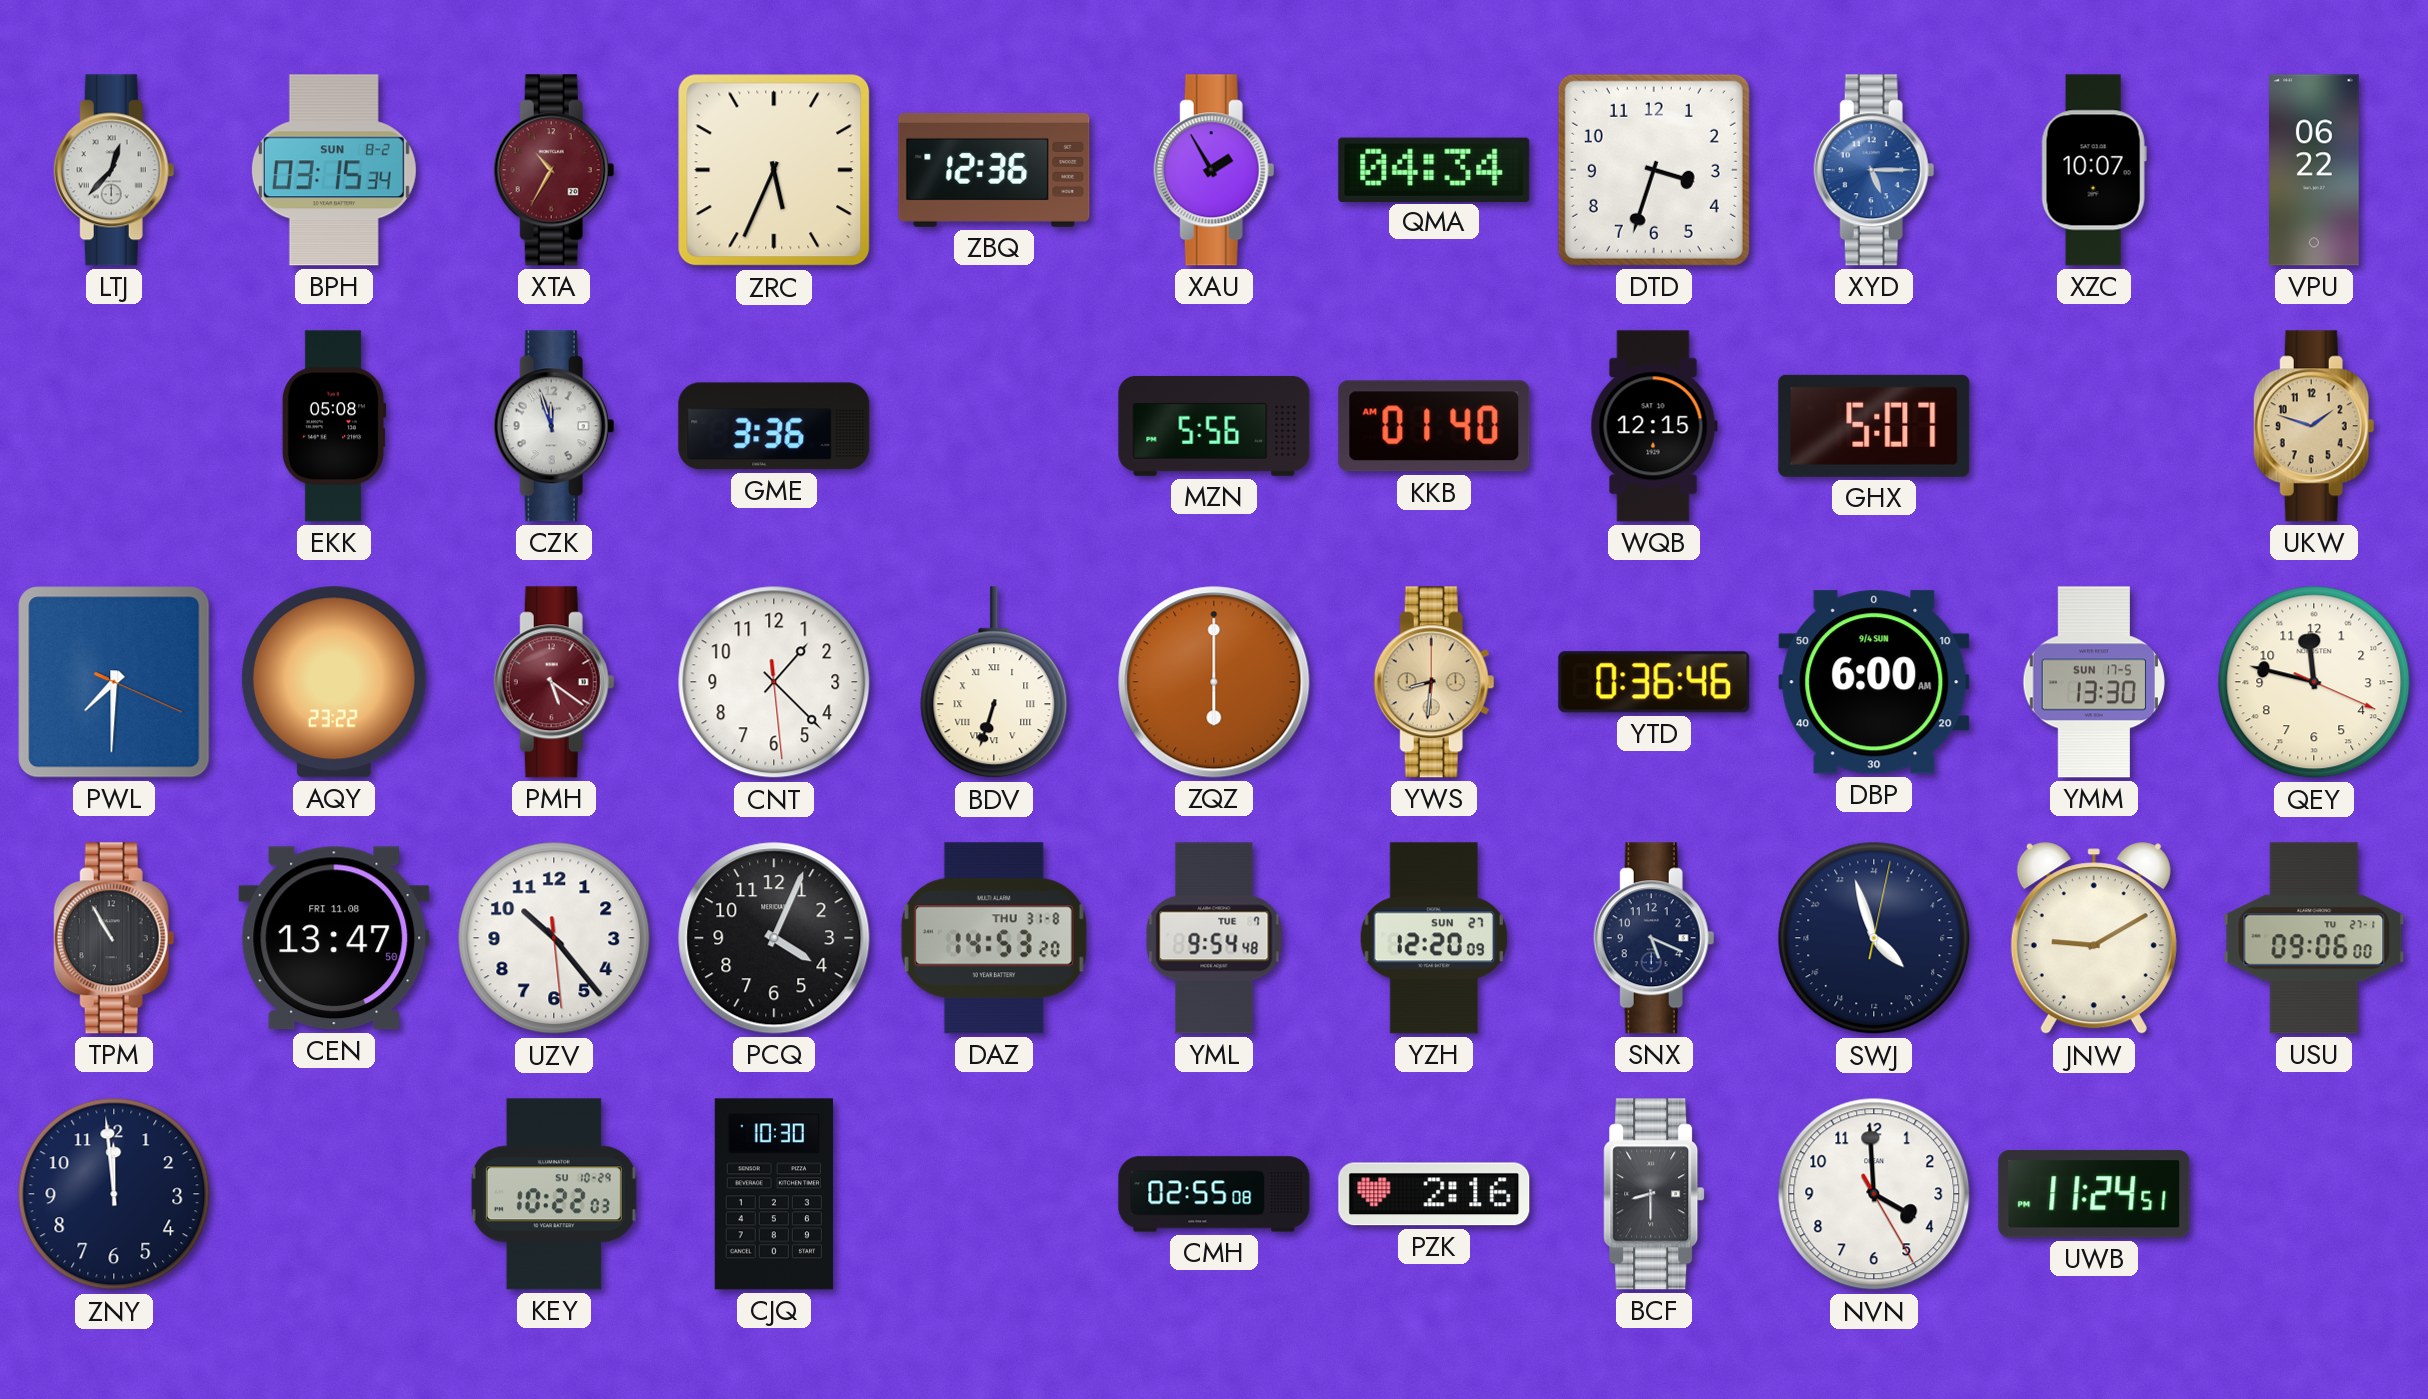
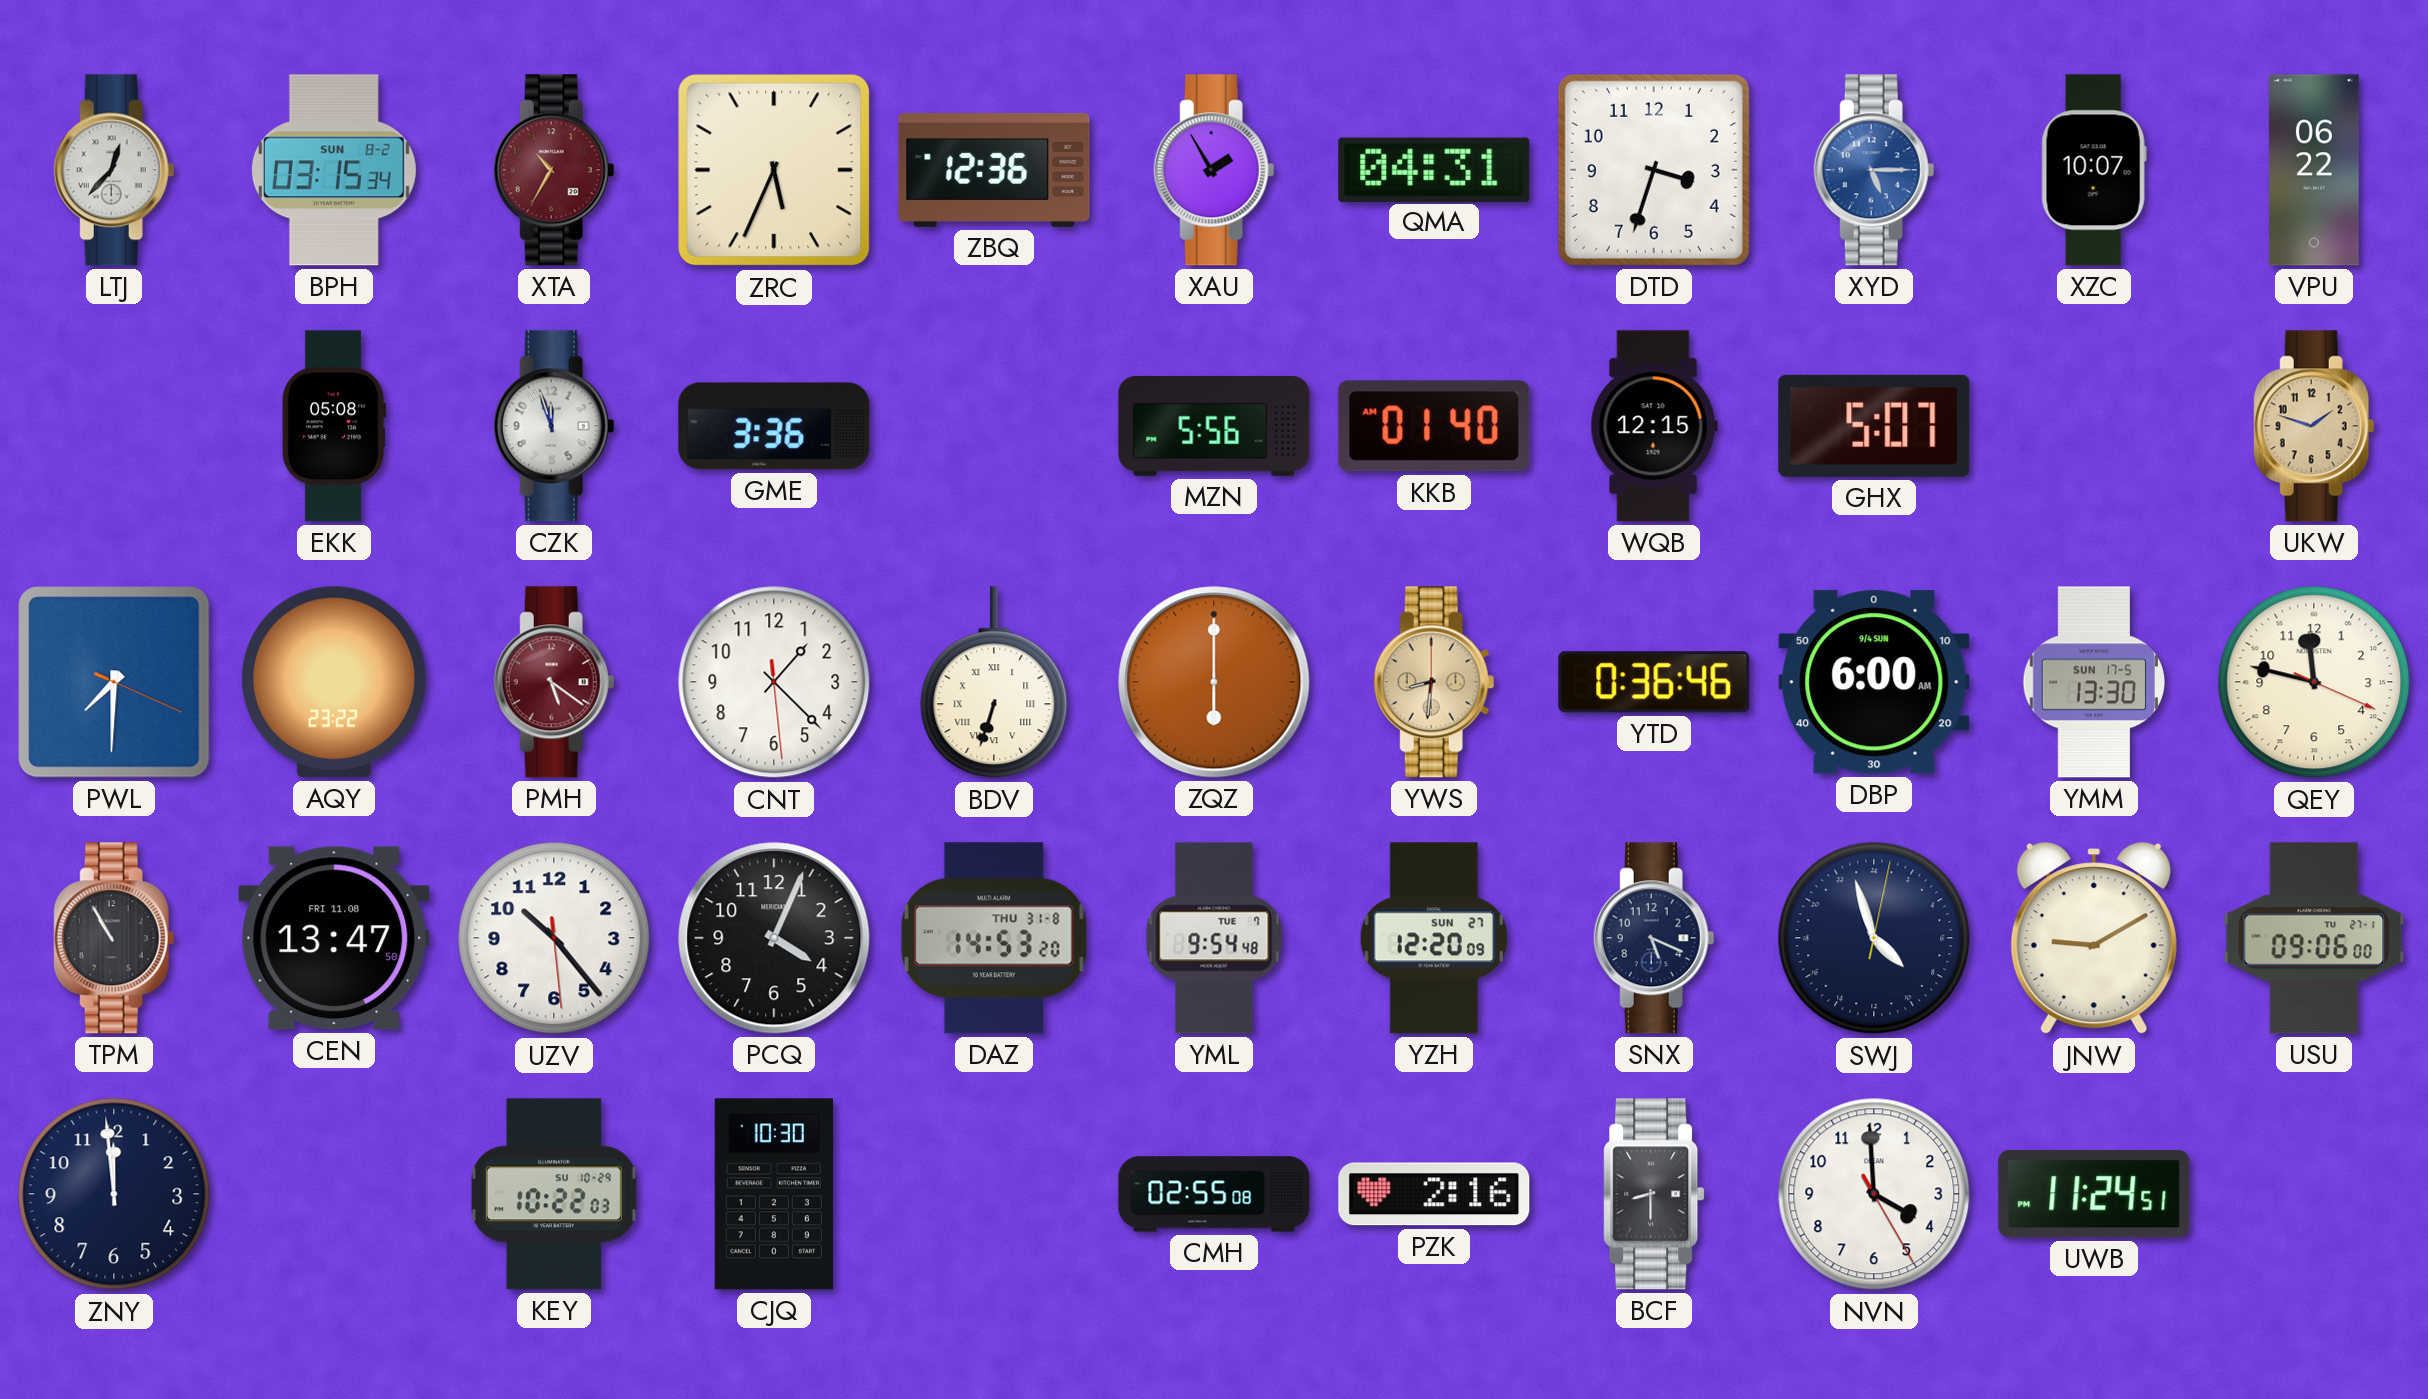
QMA: 04:34 -> 04:31 (1434, 169)
